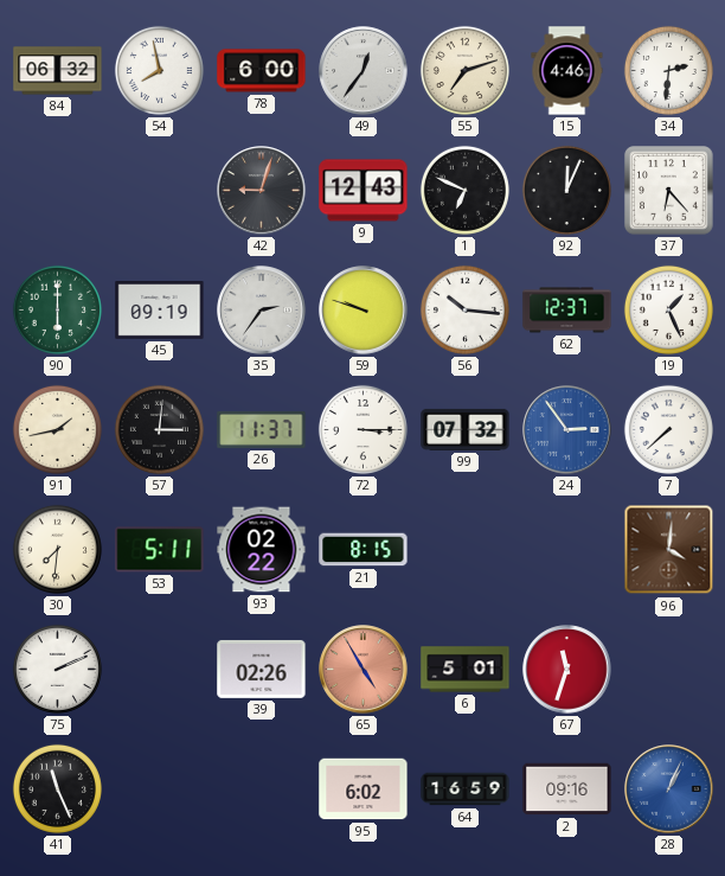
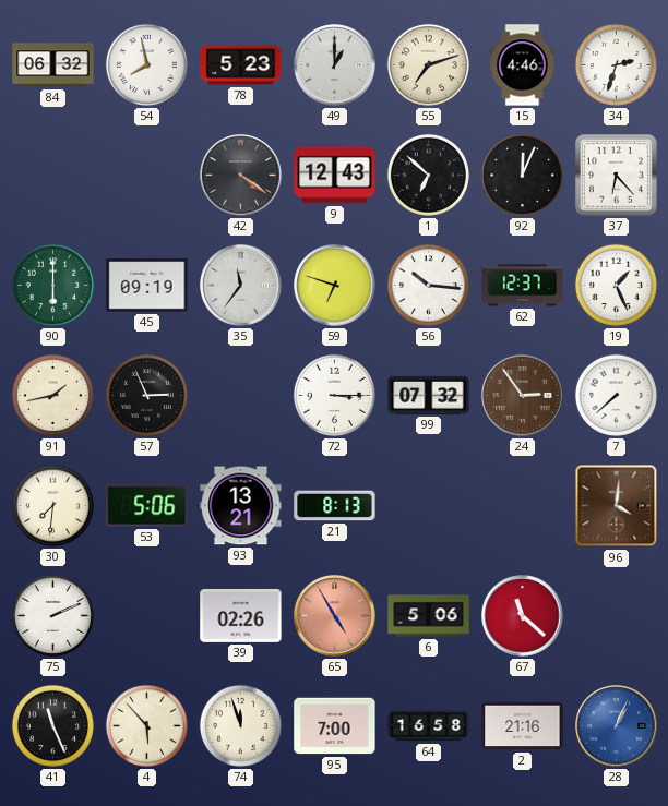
78: 6:00 -> 5:23 (241, 65)
49: 12:36 -> 1:00 (335, 65)
34: 2:31 -> 2:33 (616, 64)
42: 9:03 -> 4:21 (241, 176)
1: 6:49 -> 6:52 (428, 175)
35: 2:36 -> 11:36 (241, 286)
59: 9:48 -> 6:48 (335, 286)
57: 3:01 -> 2:56 (146, 395)
26: 11:37 -> none (262, 429)
24 dial: blue -> brown (523, 396)
53: 5:11 -> 5:06 (147, 506)
93: 02:22 -> 13:21 (241, 506)
21: 8:15 -> 8:13 (335, 506)
6: 5:01 -> 5:06 (429, 616)
67: 11:33 -> 11:22 (523, 616)
4: none -> 5:53 (146, 725)
74: none -> 11:57 (240, 725)
95: 6:02 -> 7:00 (335, 726)
64: 16:59 -> 16:58 (429, 726)
2: 09:16 -> 21:16 (523, 726)
